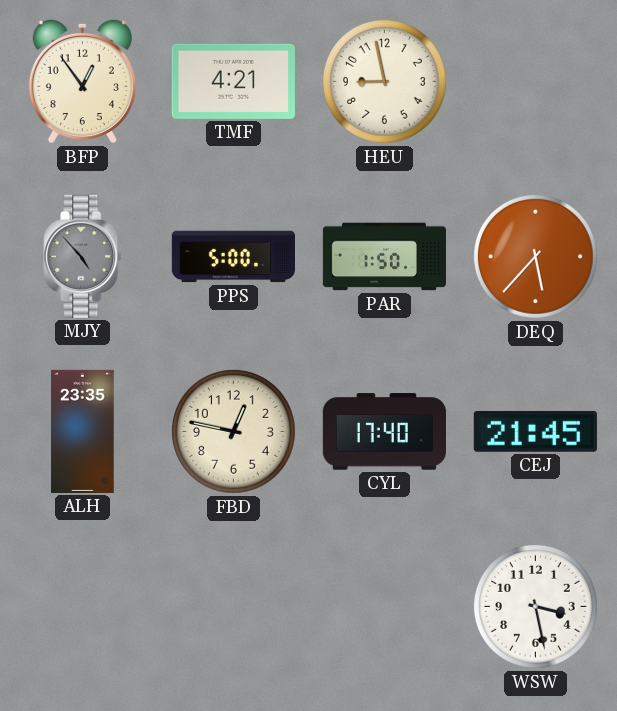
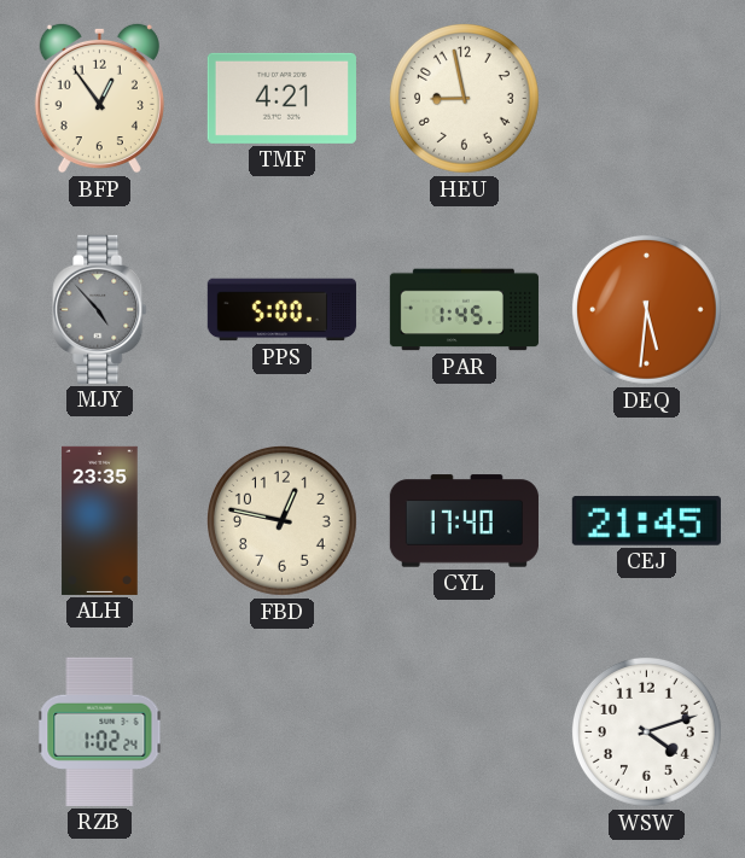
PAR: 1:50 -> 1:45 (464, 310)
DEQ: 5:37 -> 5:31 (646, 309)
RZB: none -> 1:02 (100, 731)
WSW: 3:28 -> 4:12 (646, 731)
